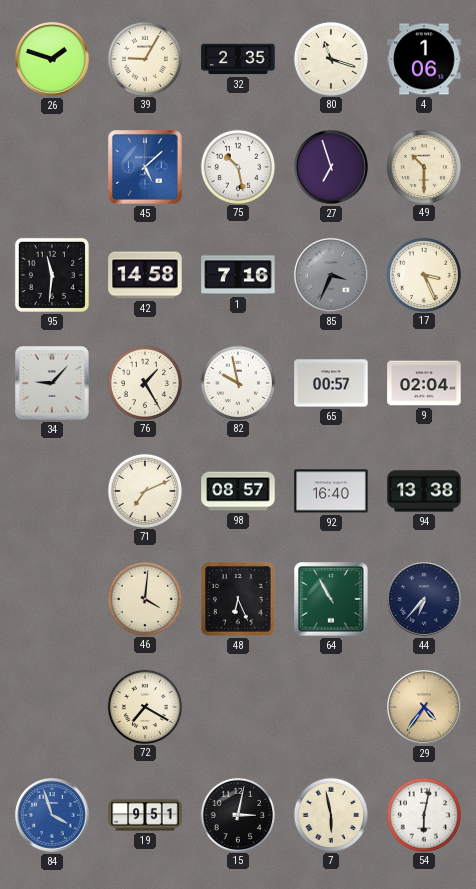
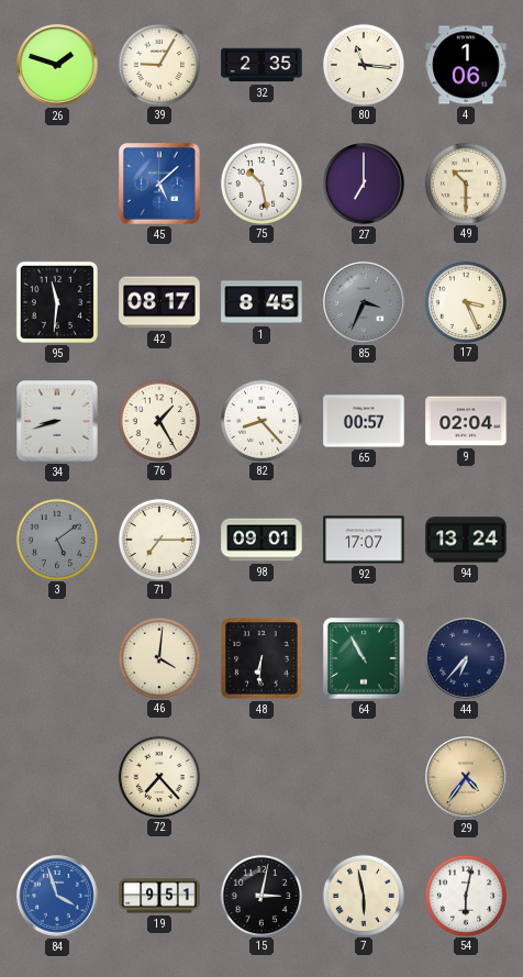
80: 11:18 -> 11:16 (363, 64)
27: 6:57 -> 7:00 (365, 185)
42: 14:58 -> 08:17 (159, 302)
1: 7:16 -> 8:45 (261, 302)
34: 9:07 -> 8:42 (57, 421)
82: 9:58 -> 8:23 (260, 420)
3: none -> 5:09 (56, 539)
71: 7:11 -> 7:15 (158, 539)
98: 08:57 -> 09:01 (261, 540)
92: 16:40 -> 17:07 (364, 540)
94: 13:38 -> 13:24 (466, 540)
48: 6:26 -> 6:31 (261, 658)
72: 7:20 -> 7:23 (158, 776)
